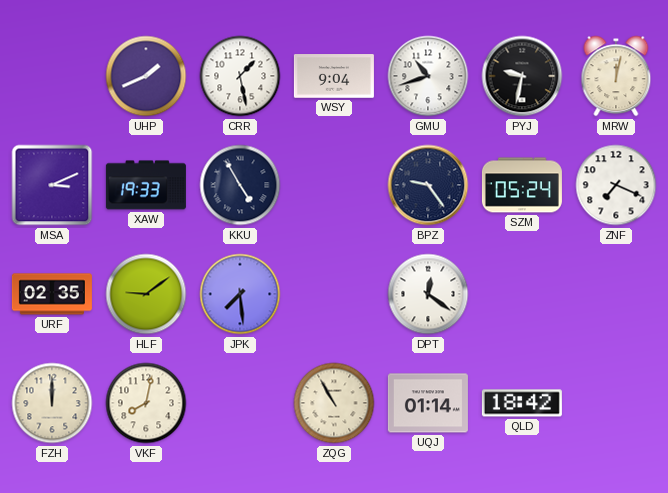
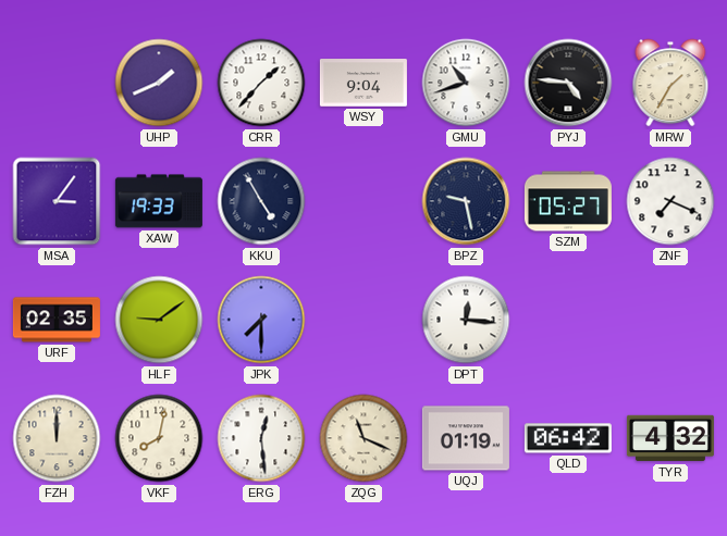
CRR: 1:28 -> 1:37 (261, 83)
PYJ: 9:32 -> 4:46 (568, 83)
MRW: 12:02 -> 1:35 (670, 83)
MSA: 3:11 -> 3:06 (57, 201)
BPZ: 9:24 -> 9:28 (466, 201)
SZM: 05:24 -> 05:27 (568, 201)
JPK: 7:29 -> 7:30 (261, 320)
DPT: 12:21 -> 12:16 (466, 320)
ERG: none -> 12:29 (261, 438)
ZQG: 10:55 -> 11:19 (363, 438)
UQJ: 01:14 -> 01:19 (466, 438)
QLD: 18:42 -> 06:42 (568, 438)
TYR: none -> 4:32 (670, 438)
